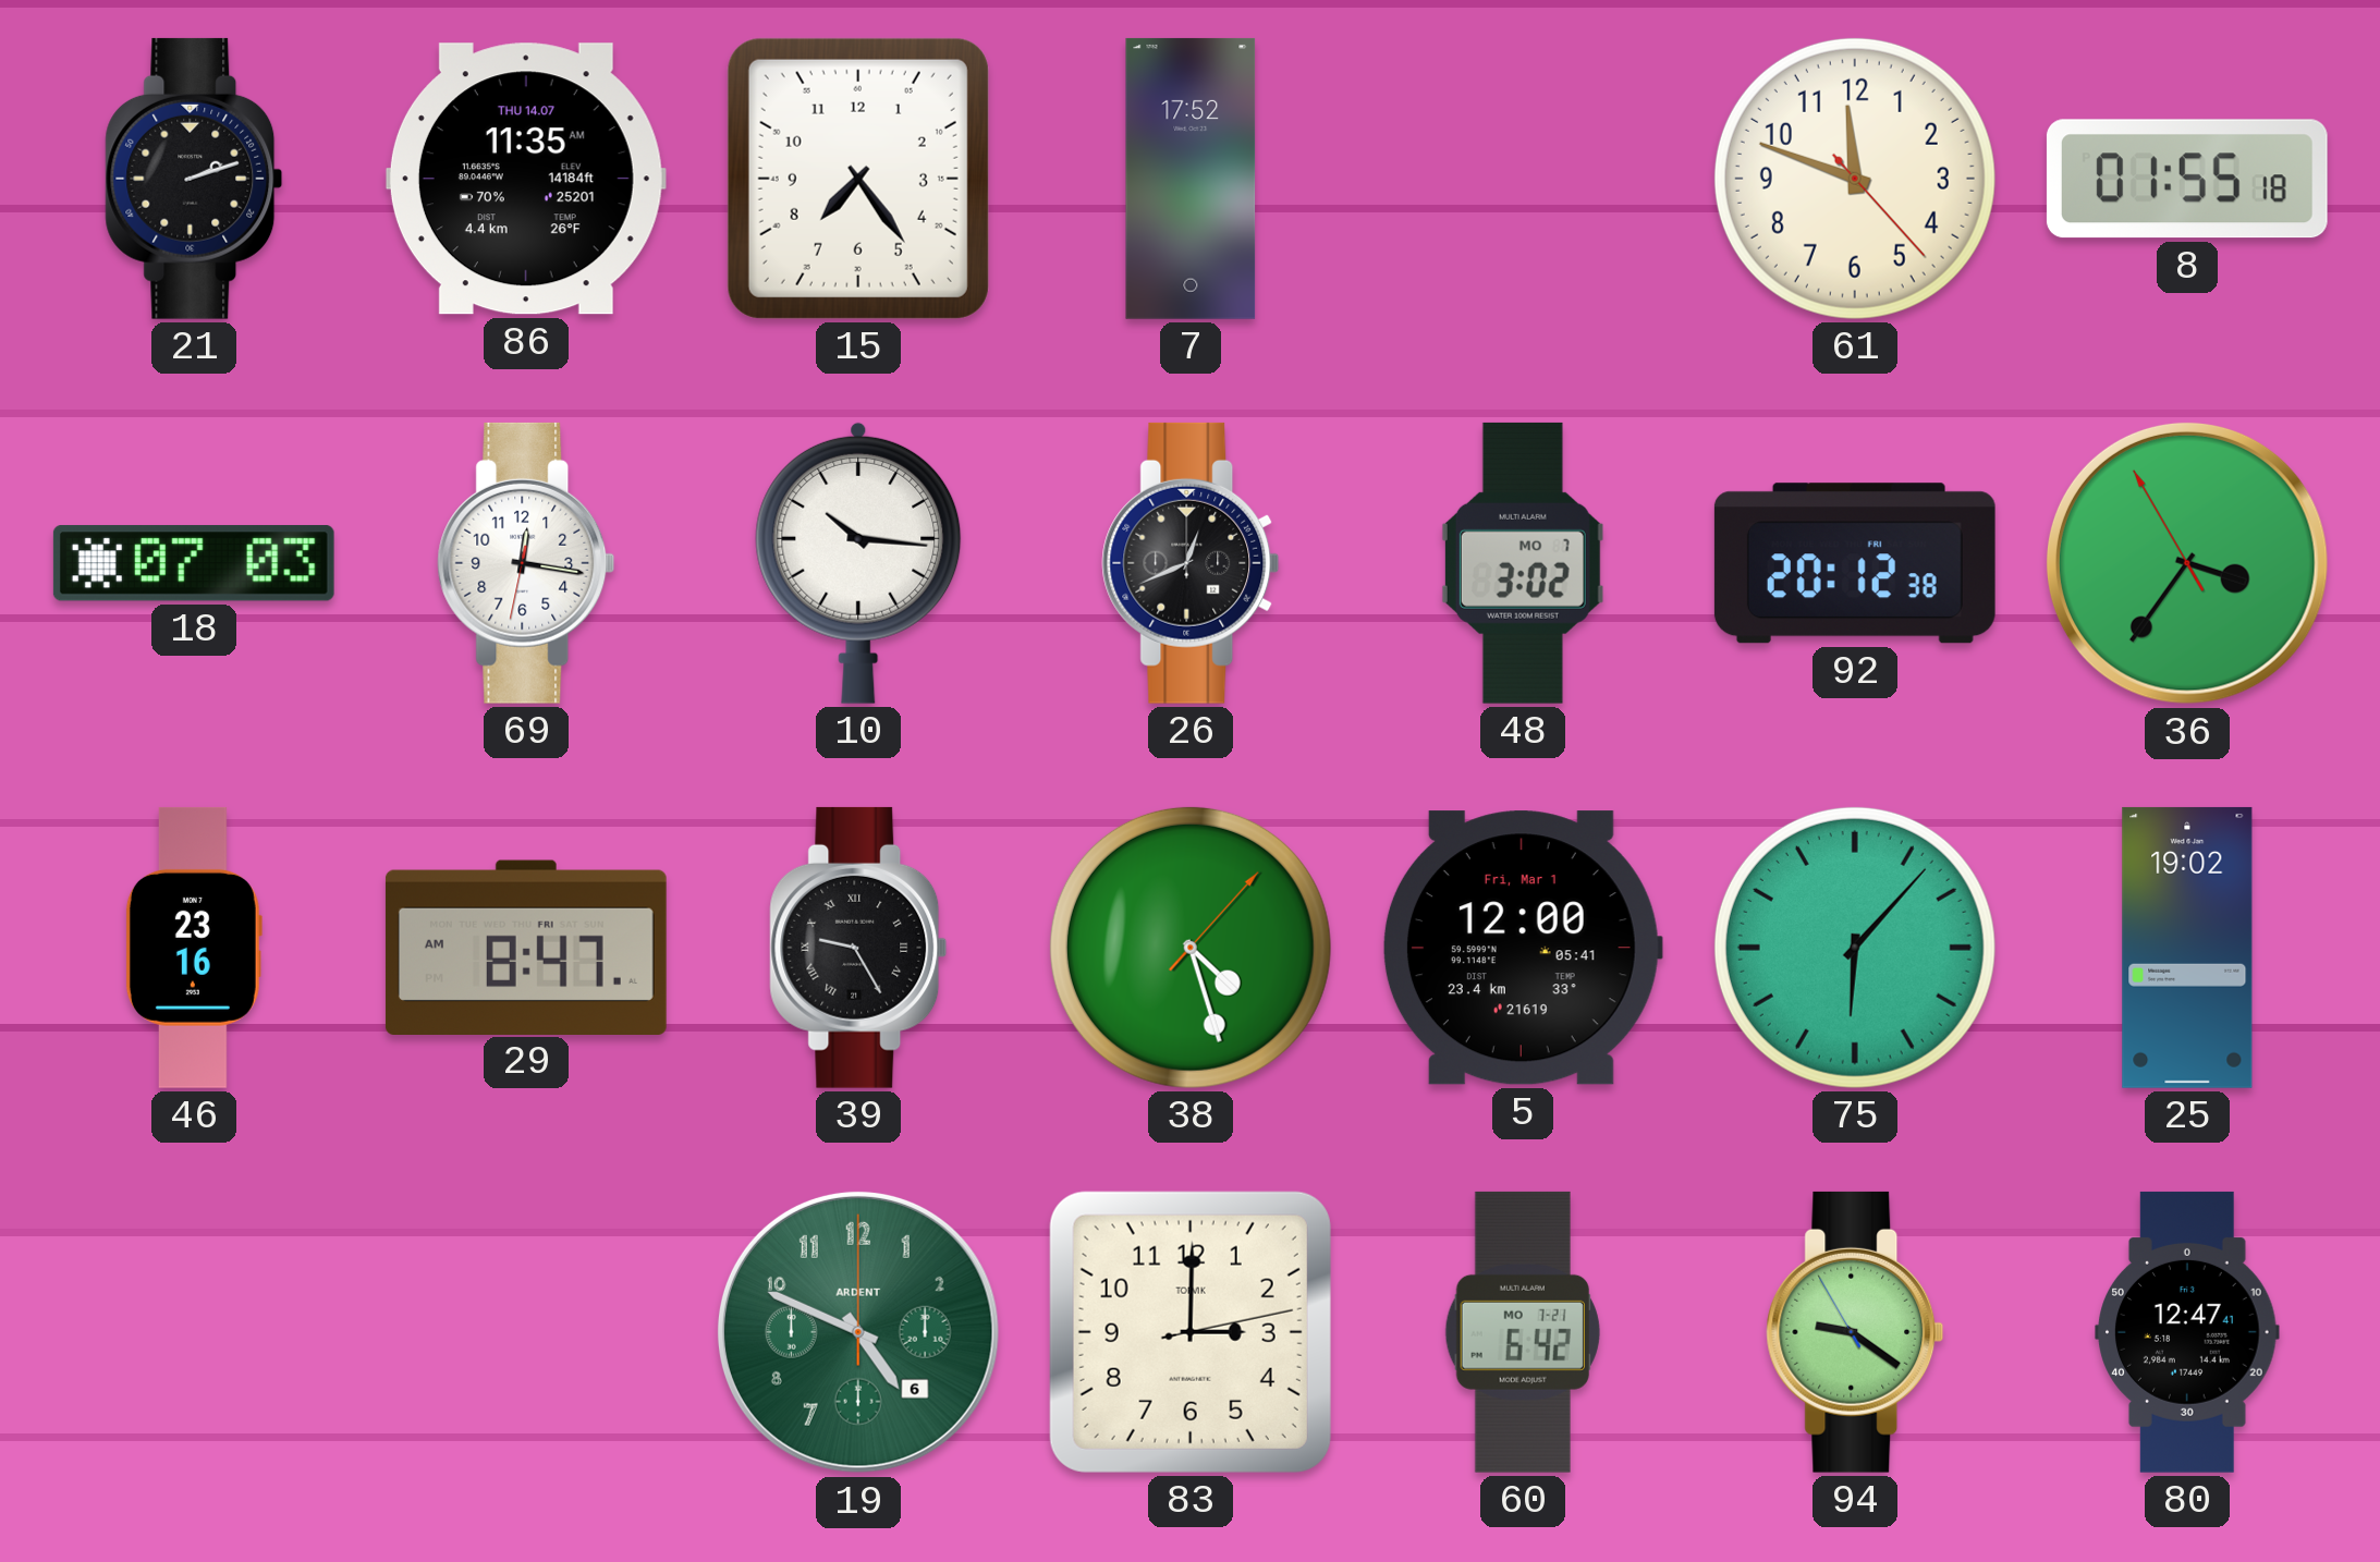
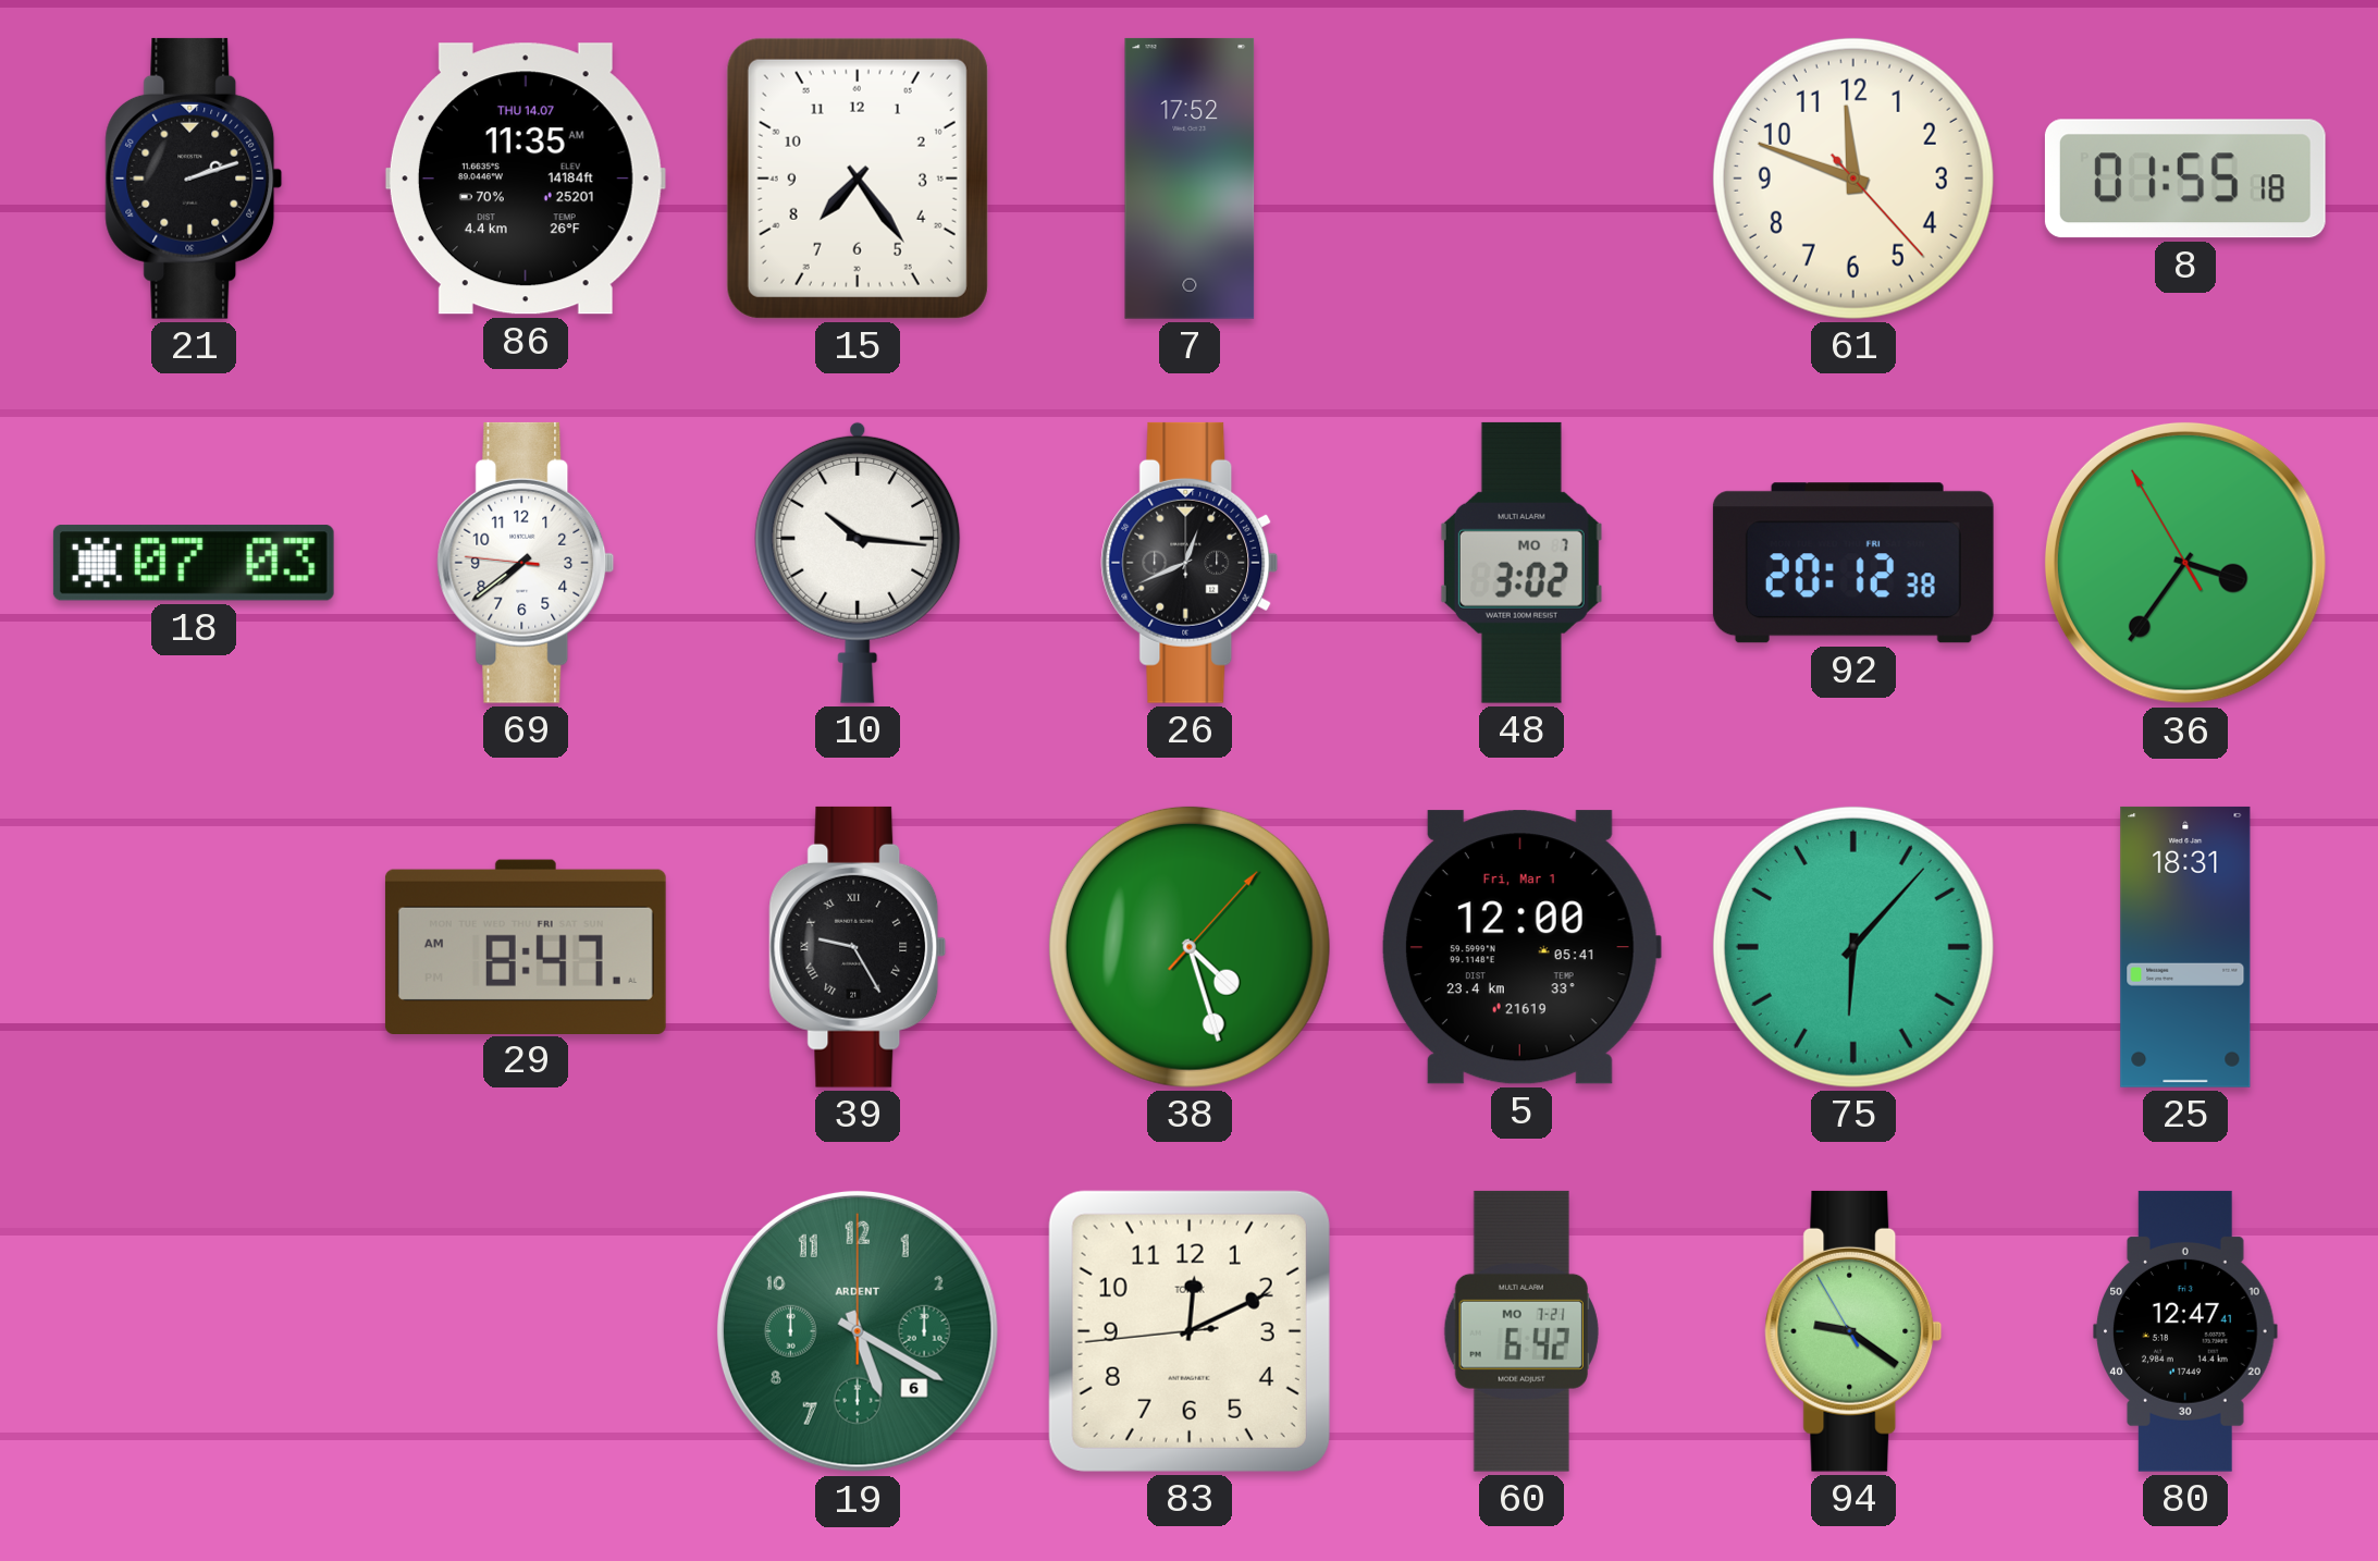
69: 12:16 -> 7:38 (526, 563)
46: 23:16 -> none (194, 948)
25: 19:02 -> 18:31 (2185, 947)
19: 4:49 -> 5:20 (858, 1331)
83: 3:00 -> 12:10 (1190, 1331)
